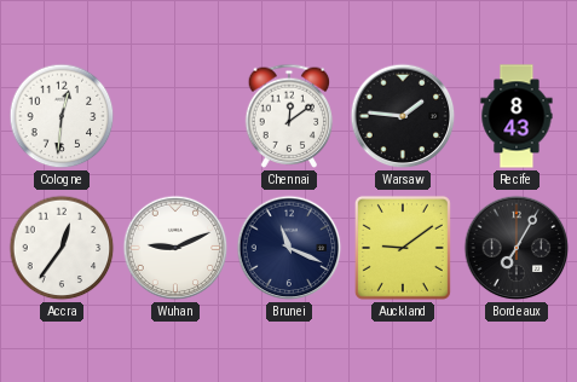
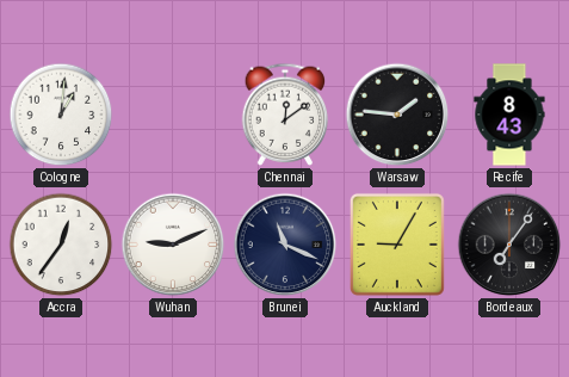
Cologne: 12:31 -> 1:01 (61, 115)
Auckland: 9:09 -> 9:05 (397, 245)
Bordeaux: 7:05 -> 7:06 (509, 245)
